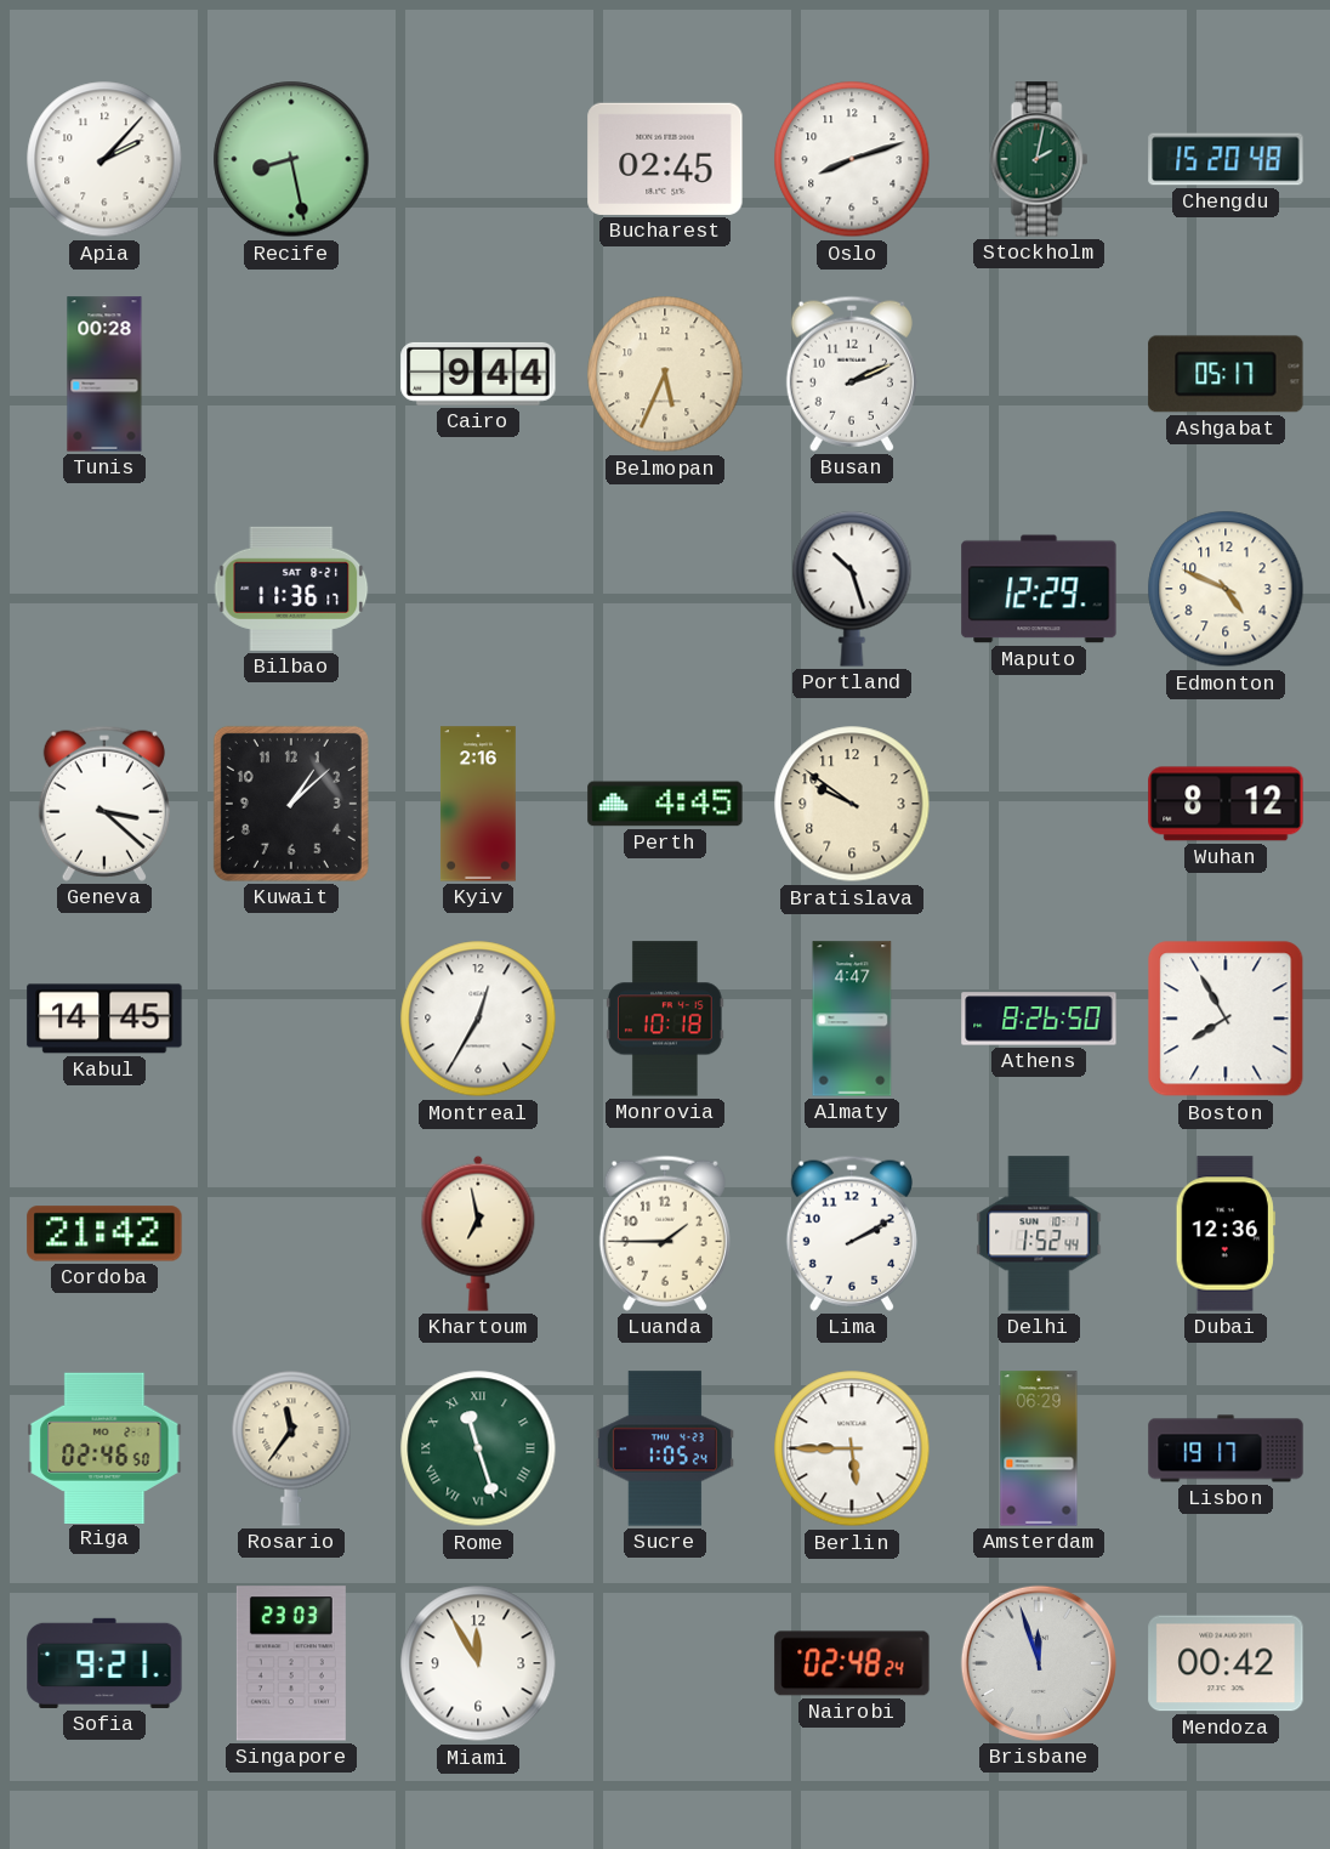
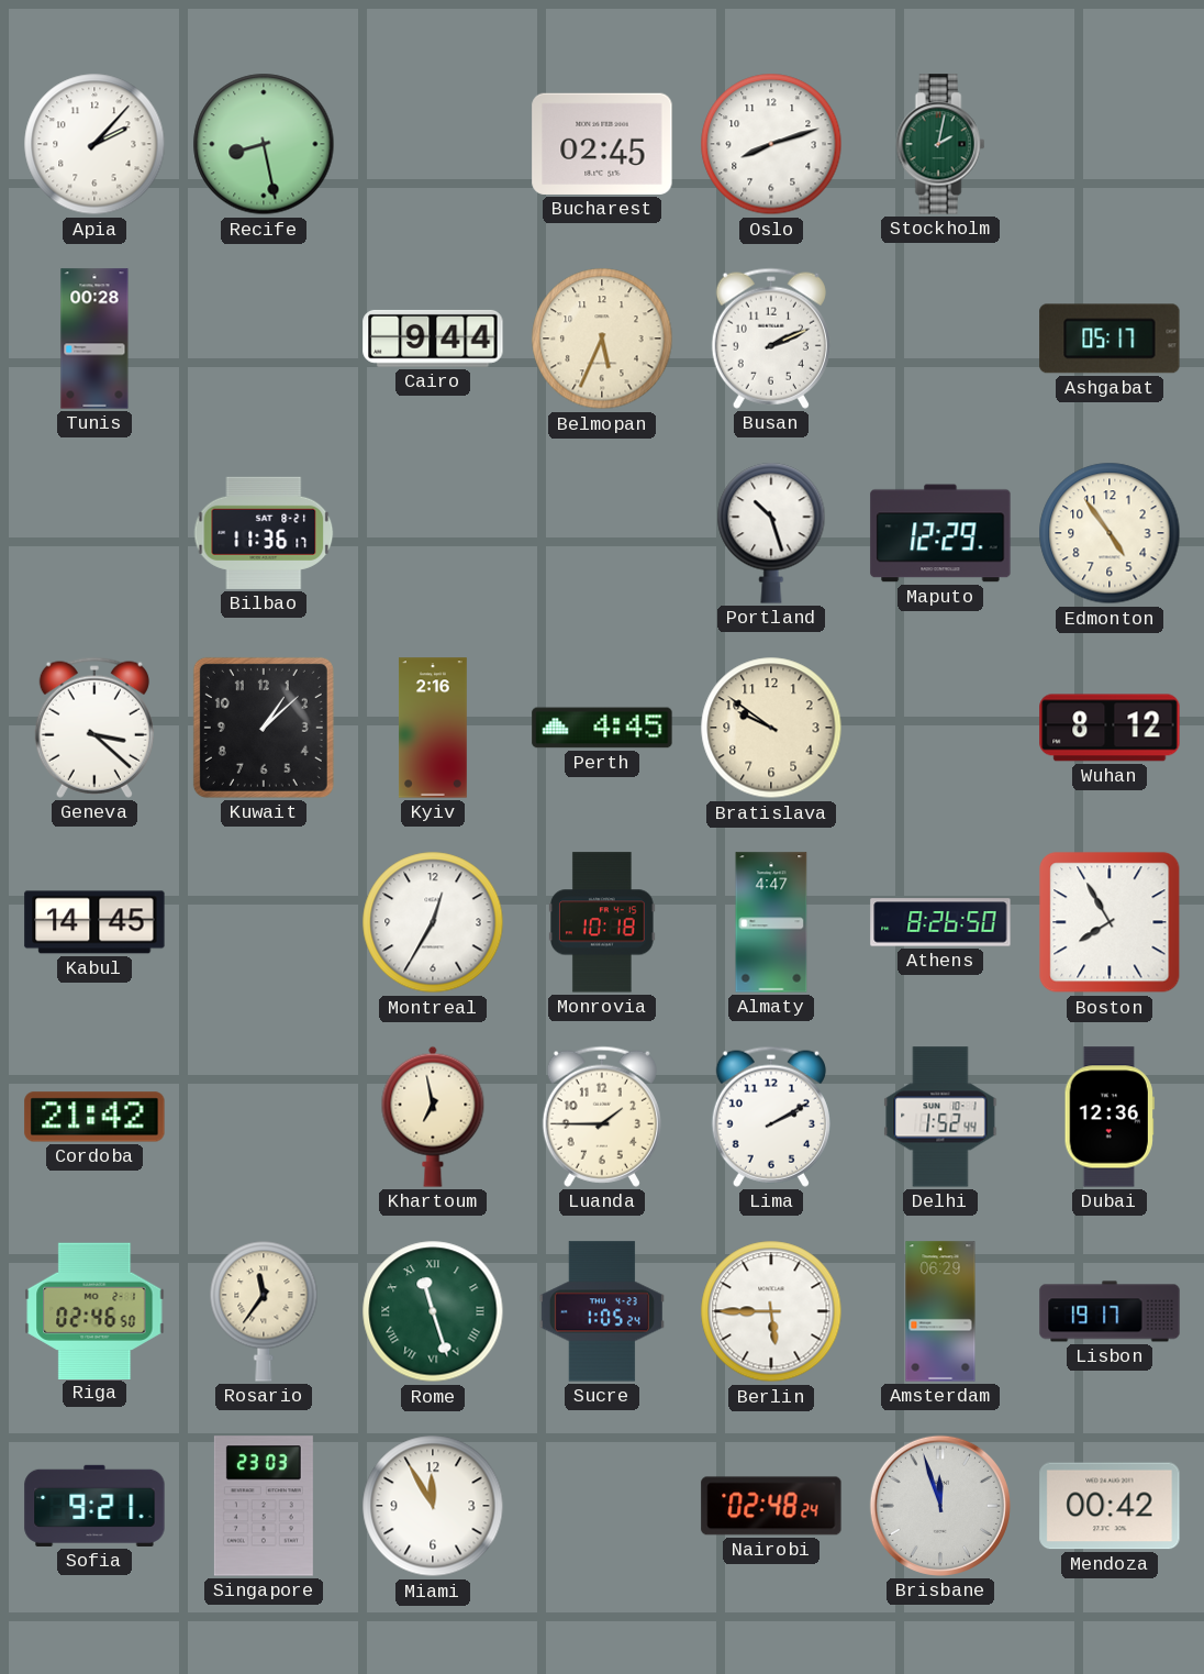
Chengdu: 15:20 -> none (1226, 159)
Edmonton: 4:49 -> 4:54 (1110, 533)
